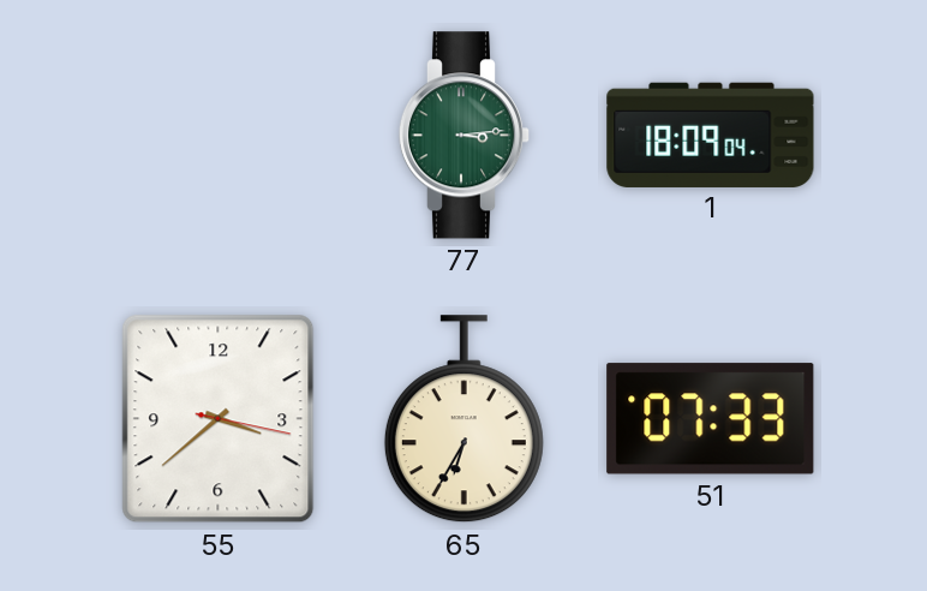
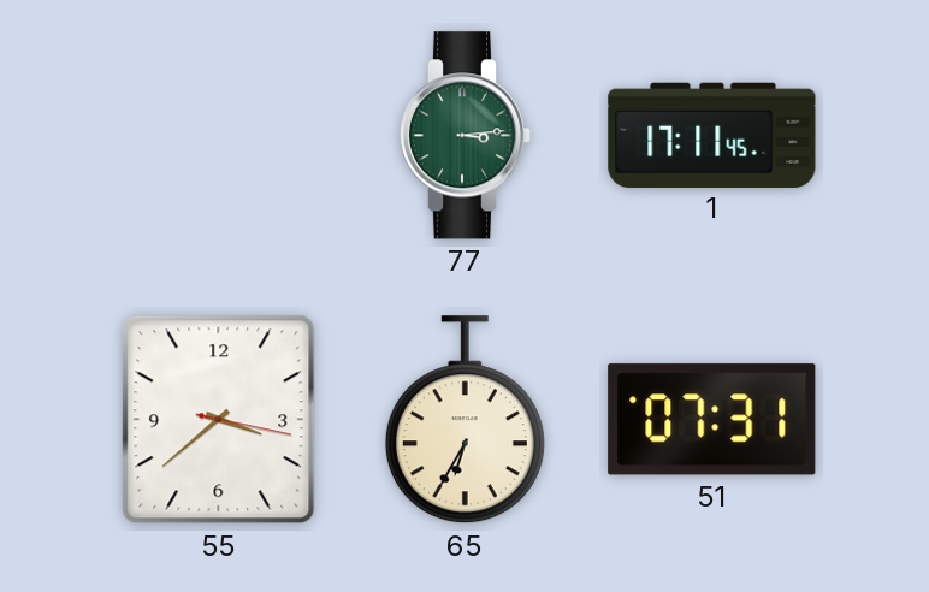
1: 18:09 -> 17:11 (712, 135)
51: 07:33 -> 07:31 (712, 420)
